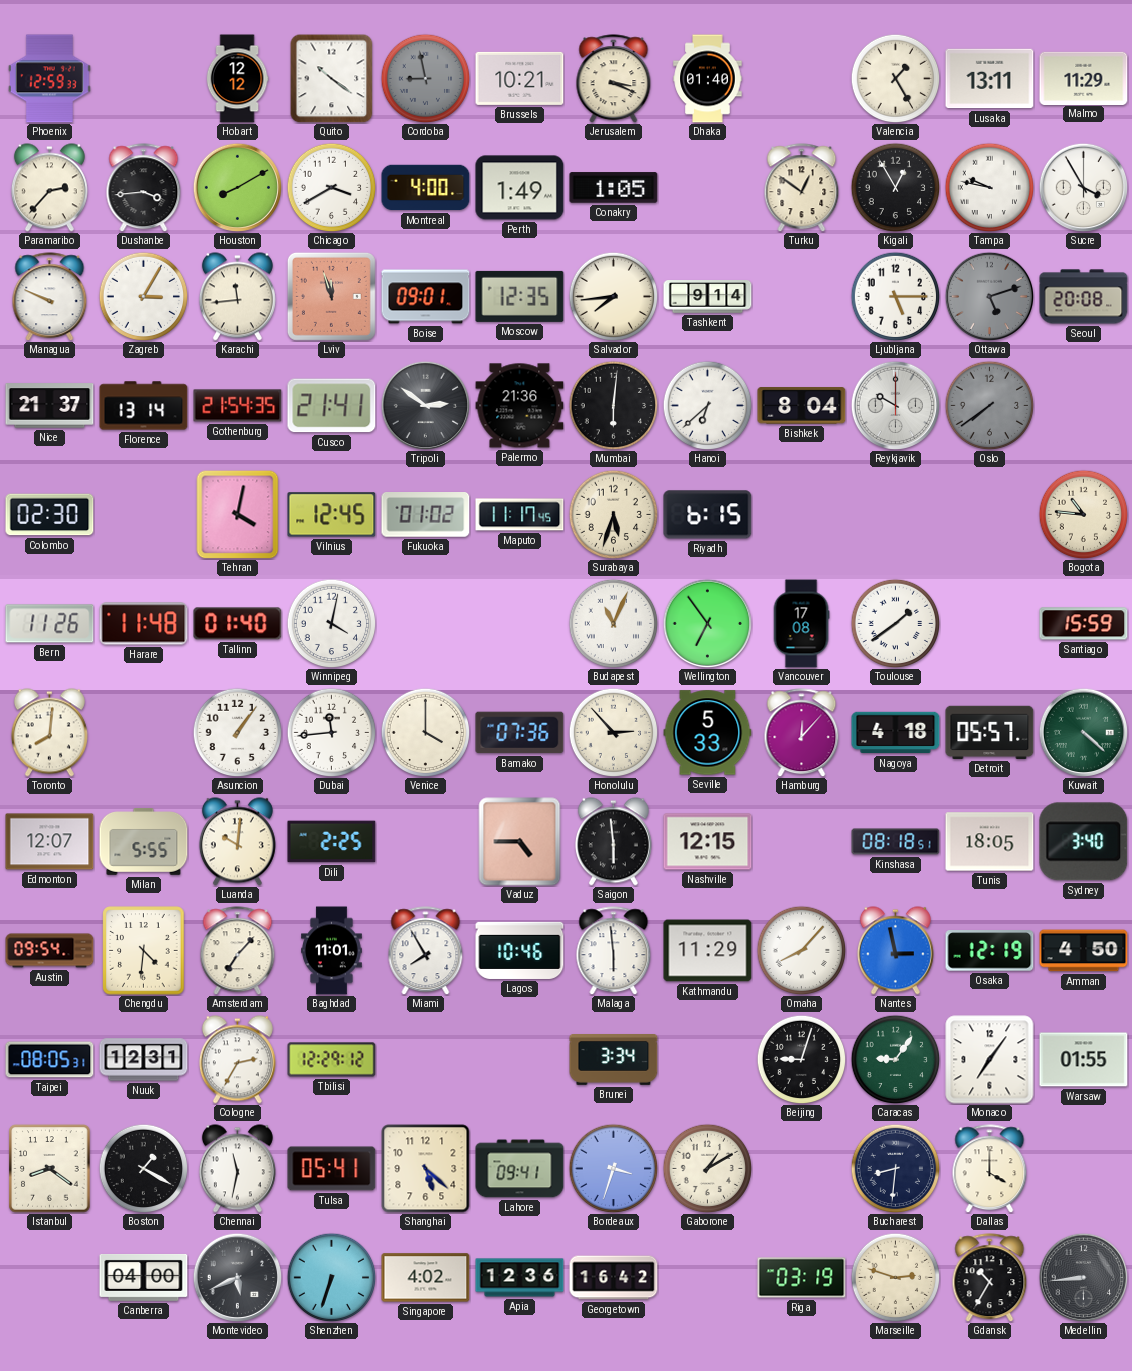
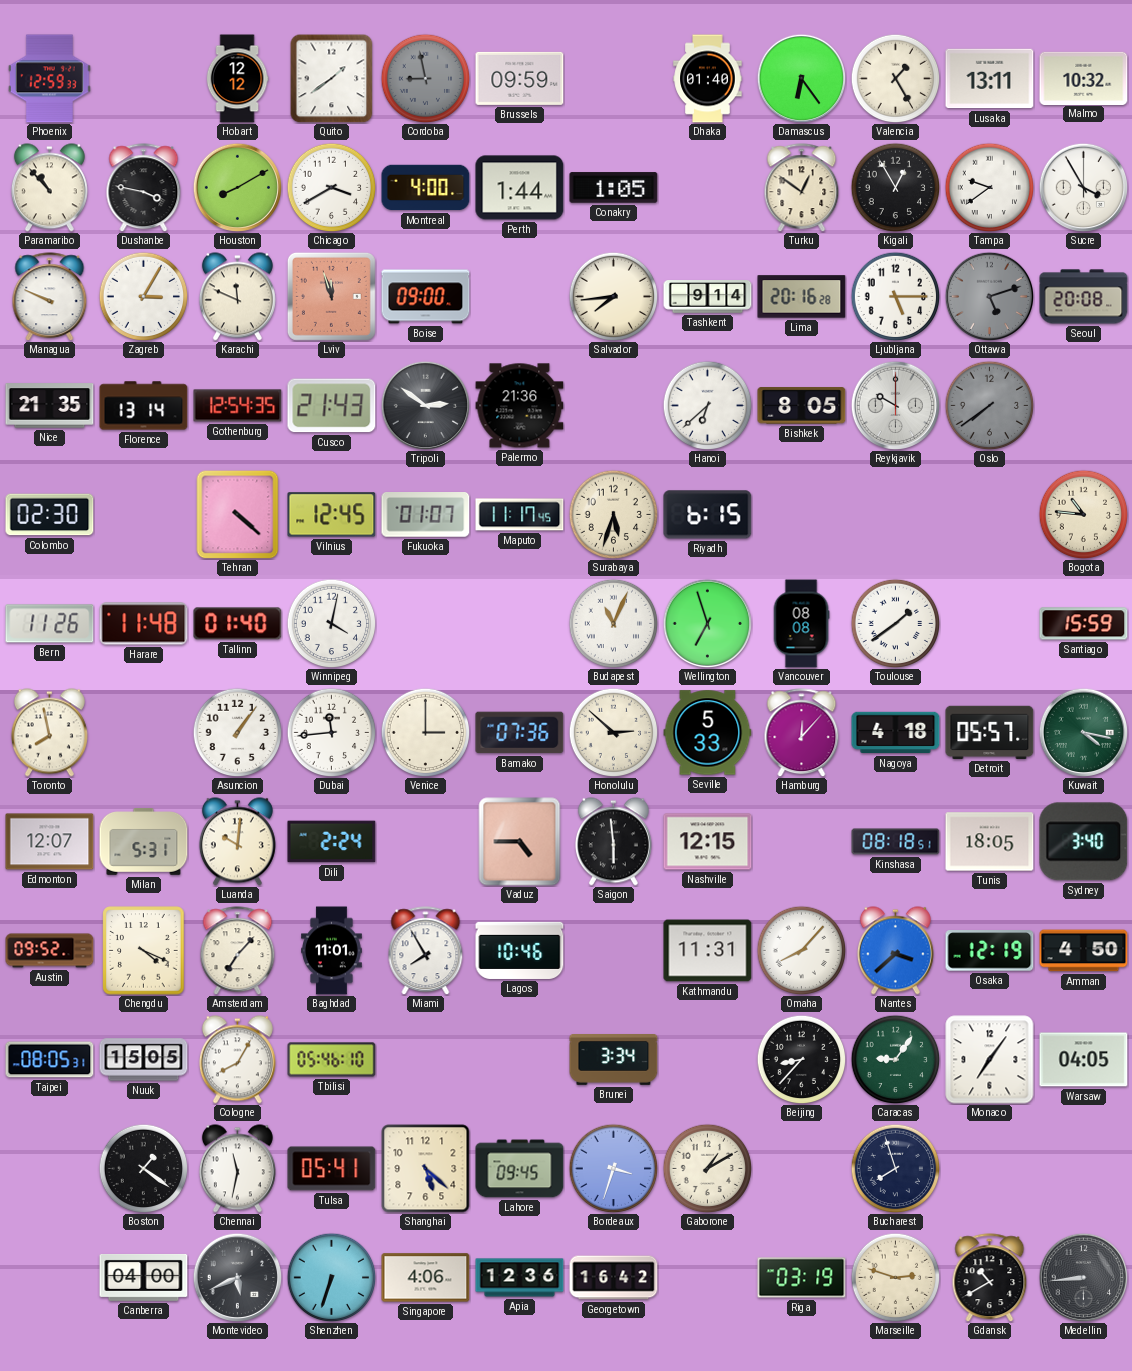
Quito: 10:21 -> 1:39 (332, 78)
Brussels: 10:21 -> 09:59 (520, 78)
Jerusalem: 3:19 -> none (614, 79)
Damascus: none -> 6:24 (801, 78)
Malmo: 11:29 -> 10:32 (1084, 78)
Paramaribo: 2:37 -> 10:53 (49, 188)
Dushanbe: 3:44 -> 3:47 (144, 188)
Perth: 1:49 -> 1:44 (520, 188)
Tampa: 9:47 -> 9:39 (989, 187)
Karachi: 11:44 -> 11:49 (237, 297)
Boise: 09:01 -> 09:00 (426, 297)
Moscow: 12:35 -> none (520, 296)
Lima: none -> 20:16 (802, 297)
Nice: 21:37 -> 21:35 (50, 406)
Gothenburg: 21:54 -> 12:54 (238, 406)
Cusco: 21:41 -> 21:43 (332, 406)
Mumbai: 6:01 -> none (613, 405)
Bishkek: 8:04 -> 8:05 (802, 406)
Tehran: 4:02 -> 4:22 (238, 514)
Fukuoka: 01:02 -> 01:07 (426, 515)
Wellington: 6:54 -> 6:57 (707, 623)
Vancouver: 17:08 -> 08:08 (801, 624)
Toronto: 8:01 -> 7:58 (49, 733)
Venice: 4:00 -> 3:00 (425, 732)
Honolulu: 2:53 -> 2:52 (613, 732)
Kuwait: 4:22 -> 4:17 (1083, 732)
Milan: 5:55 -> 5:31 (144, 842)
Dili: 2:25 -> 2:24 (332, 842)
Austin: 09:54 -> 09:52 (50, 951)
Chengdu: 4:31 -> 4:19 (144, 951)
Malaga: 5:59 -> none (614, 951)
Kathmandu: 11:29 -> 11:31 (708, 951)
Nantes: 2:58 -> 3:38 (895, 951)
Nuuk: 12:31 -> 15:05 (144, 1060)
Cologne: 2:35 -> 8:05 (237, 1060)
Tbilisi: 12:29 -> 05:46 (332, 1060)
Beijing: 9:03 -> 8:37 (801, 1059)
Warsaw: 01:55 -> 04:05 (1084, 1060)
Istanbul: 8:21 -> none (50, 1169)
Boston: 1:20 -> 1:21 (143, 1168)
Lahore: 09:41 -> 09:45 (520, 1169)
Bucharest: 8:31 -> 7:57 (895, 1168)
Dallas: 4:00 -> none (990, 1169)
Singapore: 4:02 -> 4:06 (426, 1278)
Gdansk: 10:35 -> 10:40 (990, 1278)
